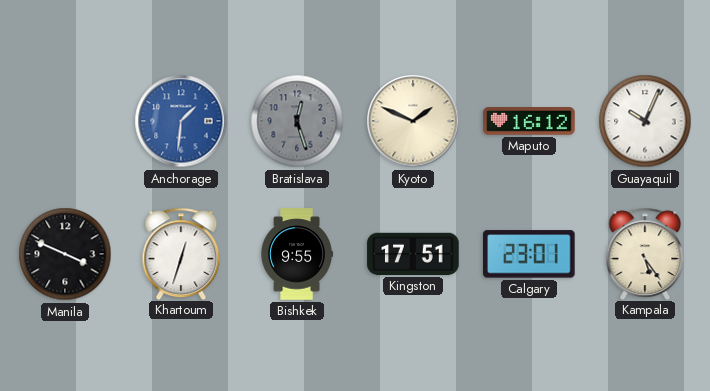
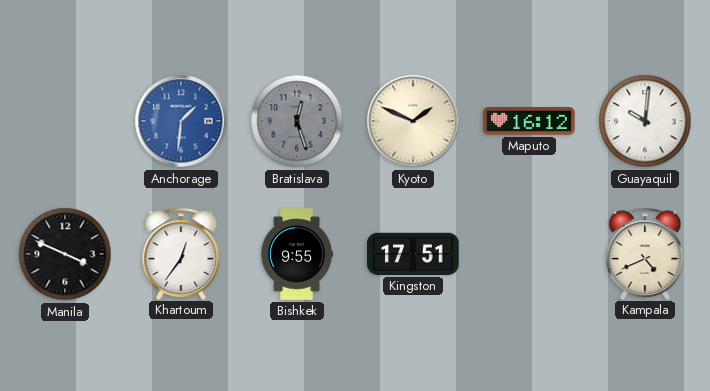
Guayaquil: 10:04 -> 10:01 (645, 121)
Khartoum: 12:33 -> 12:36 (181, 253)
Calgary: 23:01 -> none (529, 254)
Kampala: 5:24 -> 4:41 (645, 253)
